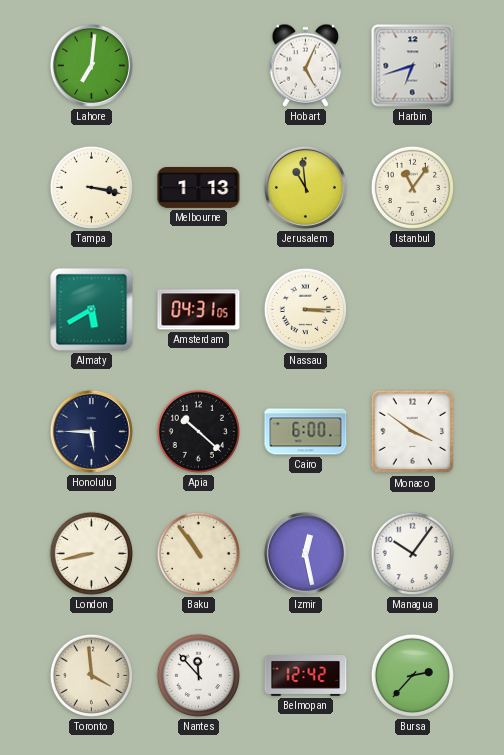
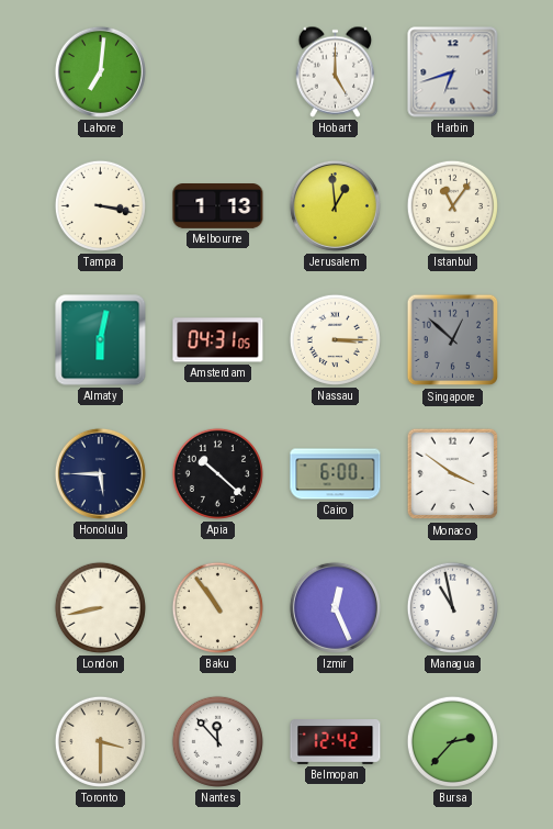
Hobart: 5:04 -> 5:00 (336, 71)
Jerusalem: 10:59 -> 12:59 (335, 205)
Almaty: 5:40 -> 6:02 (101, 340)
Singapore: none -> 12:52 (453, 340)
Izmir: 12:28 -> 12:26 (335, 607)
Managua: 10:06 -> 10:58 (452, 607)
Toronto: 3:59 -> 3:30 (100, 741)
